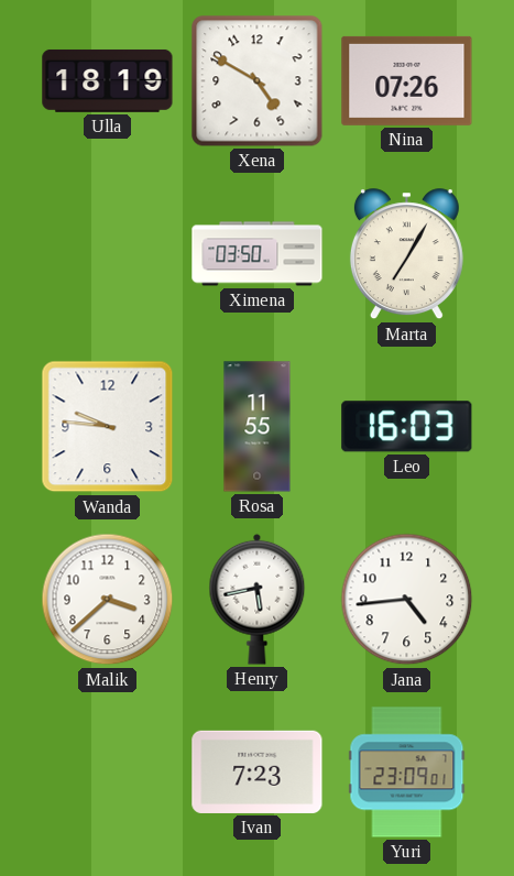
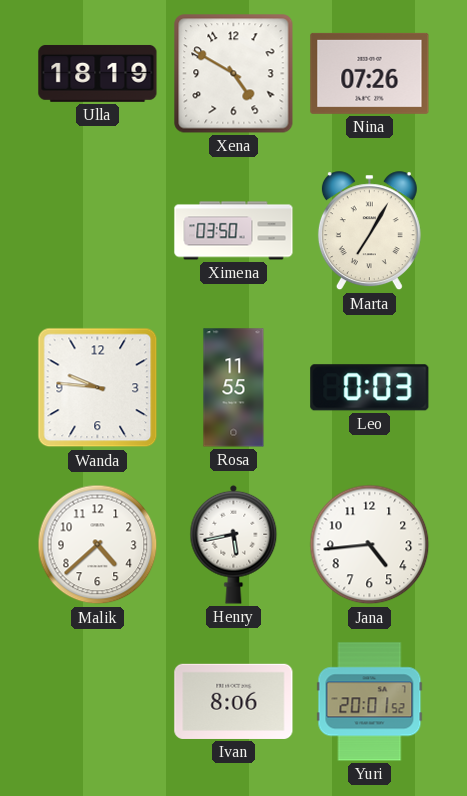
Leo: 16:03 -> 0:03 (370, 388)
Malik: 3:38 -> 4:38 (98, 545)
Ivan: 7:23 -> 8:06 (234, 701)
Yuri: 23:09 -> 20:01 (370, 702)
